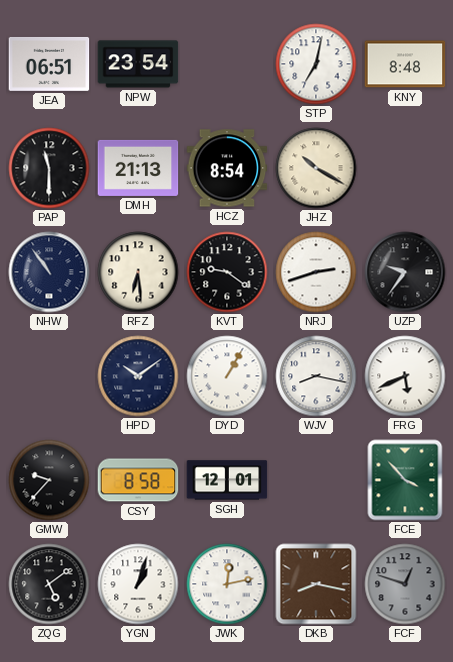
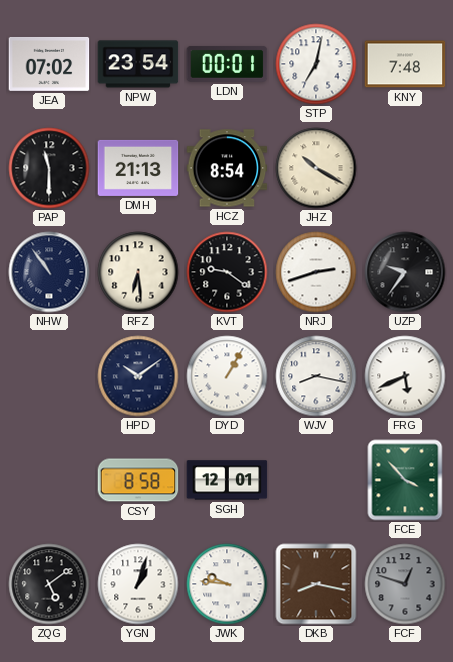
JEA: 06:51 -> 07:02 (49, 64)
LDN: none -> 00:01 (227, 64)
KNY: 8:48 -> 7:48 (405, 64)
GMW: 9:37 -> none (49, 480)
JWK: 12:13 -> 9:46 (227, 584)
